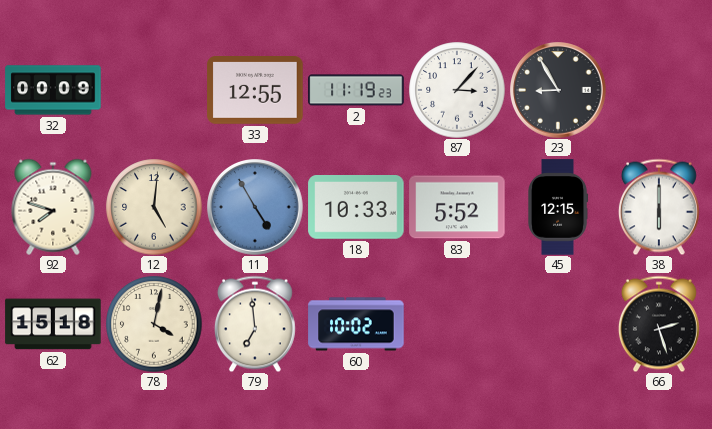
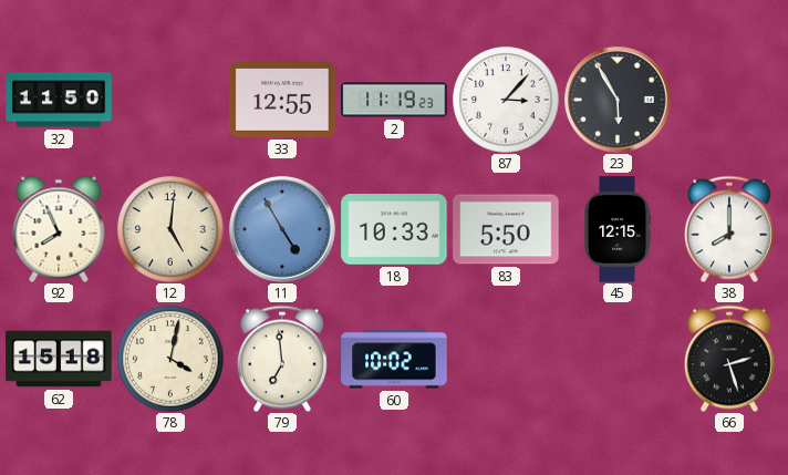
32: 00:09 -> 11:50 (59, 100)
23: 8:55 -> 5:55 (618, 100)
92: 7:48 -> 7:56 (59, 229)
83: 5:52 -> 5:50 (506, 229)
38: 6:00 -> 8:00 (729, 229)
